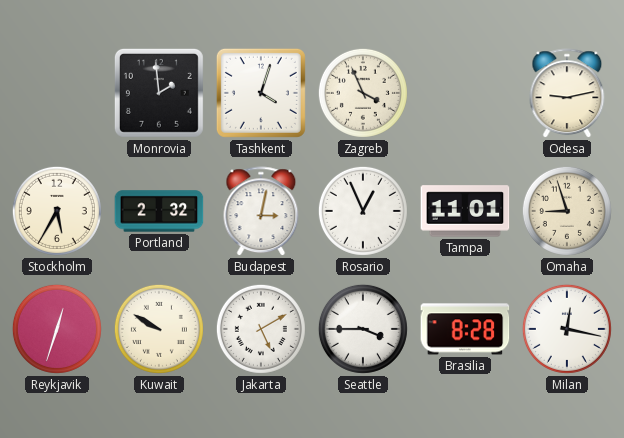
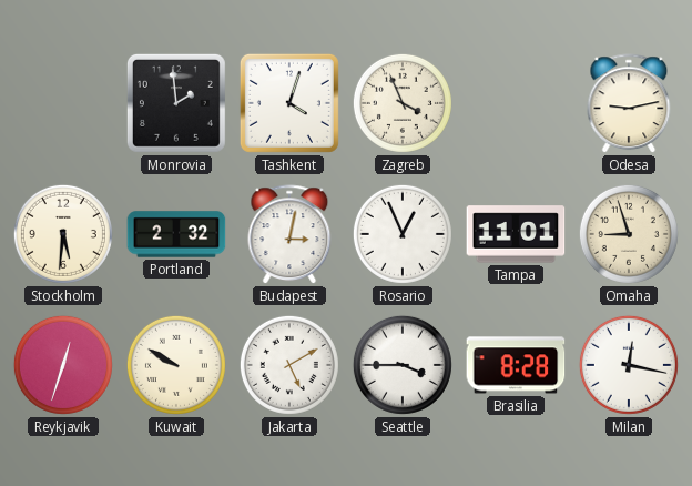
Stockholm: 5:35 -> 5:31 (63, 234)
